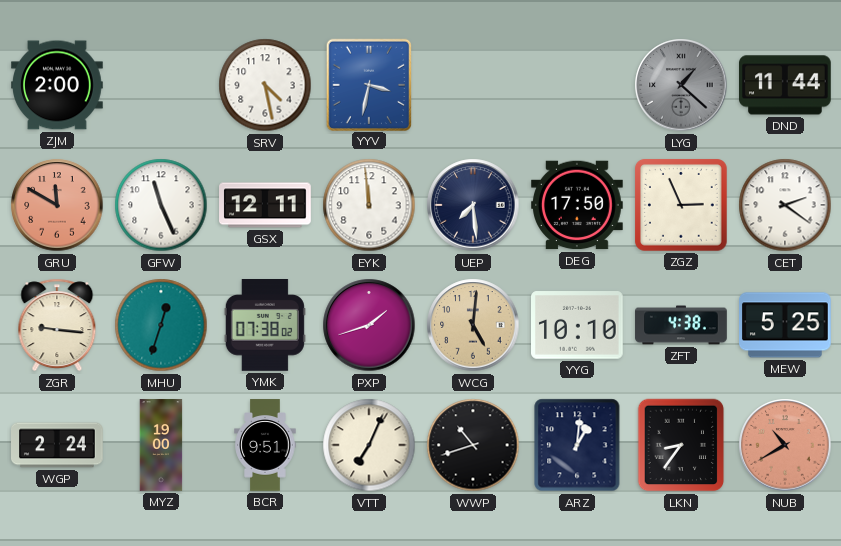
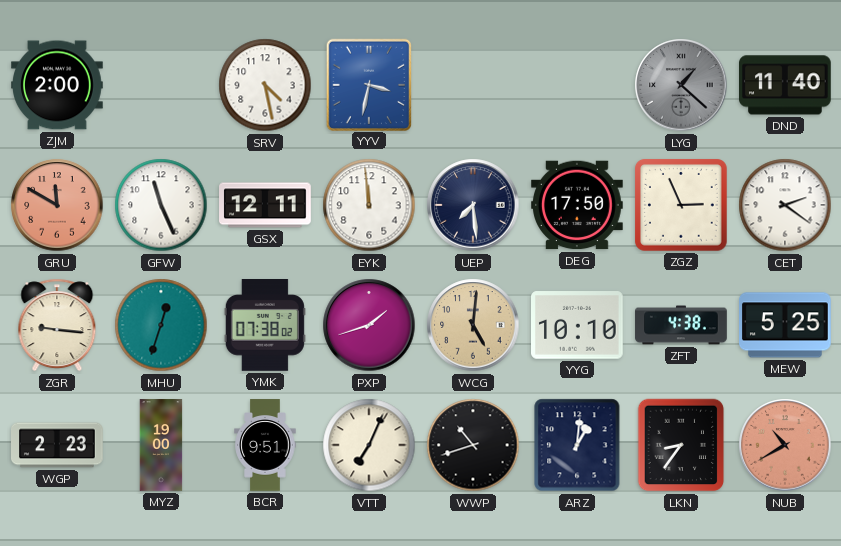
DND: 11:44 -> 11:40 (786, 85)
WGP: 2:24 -> 2:23 (58, 445)
